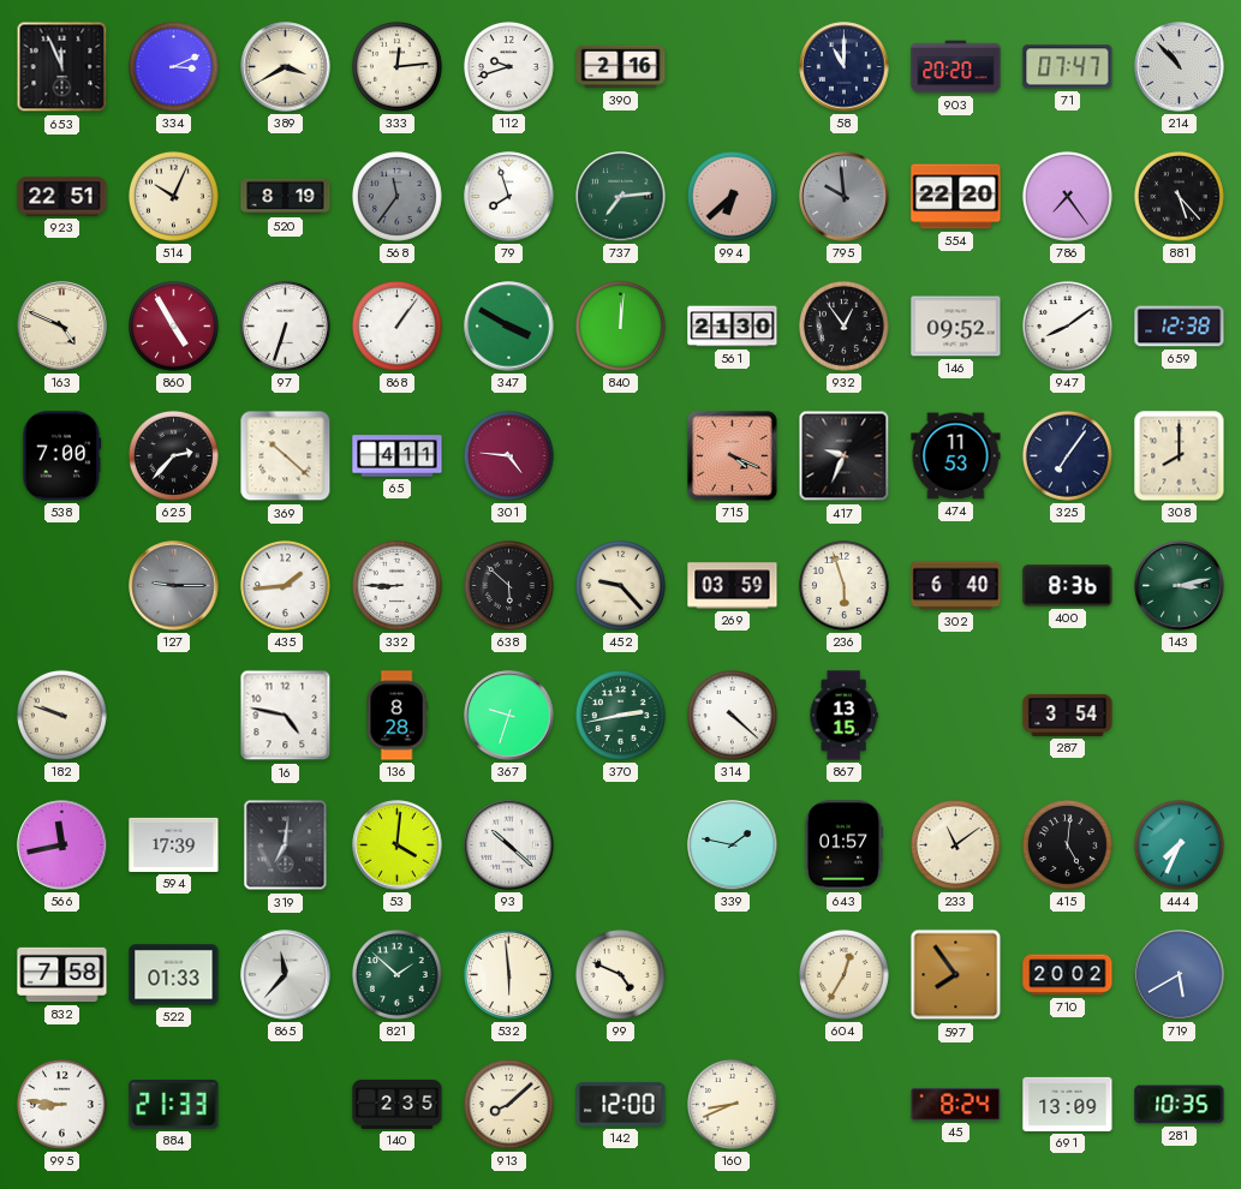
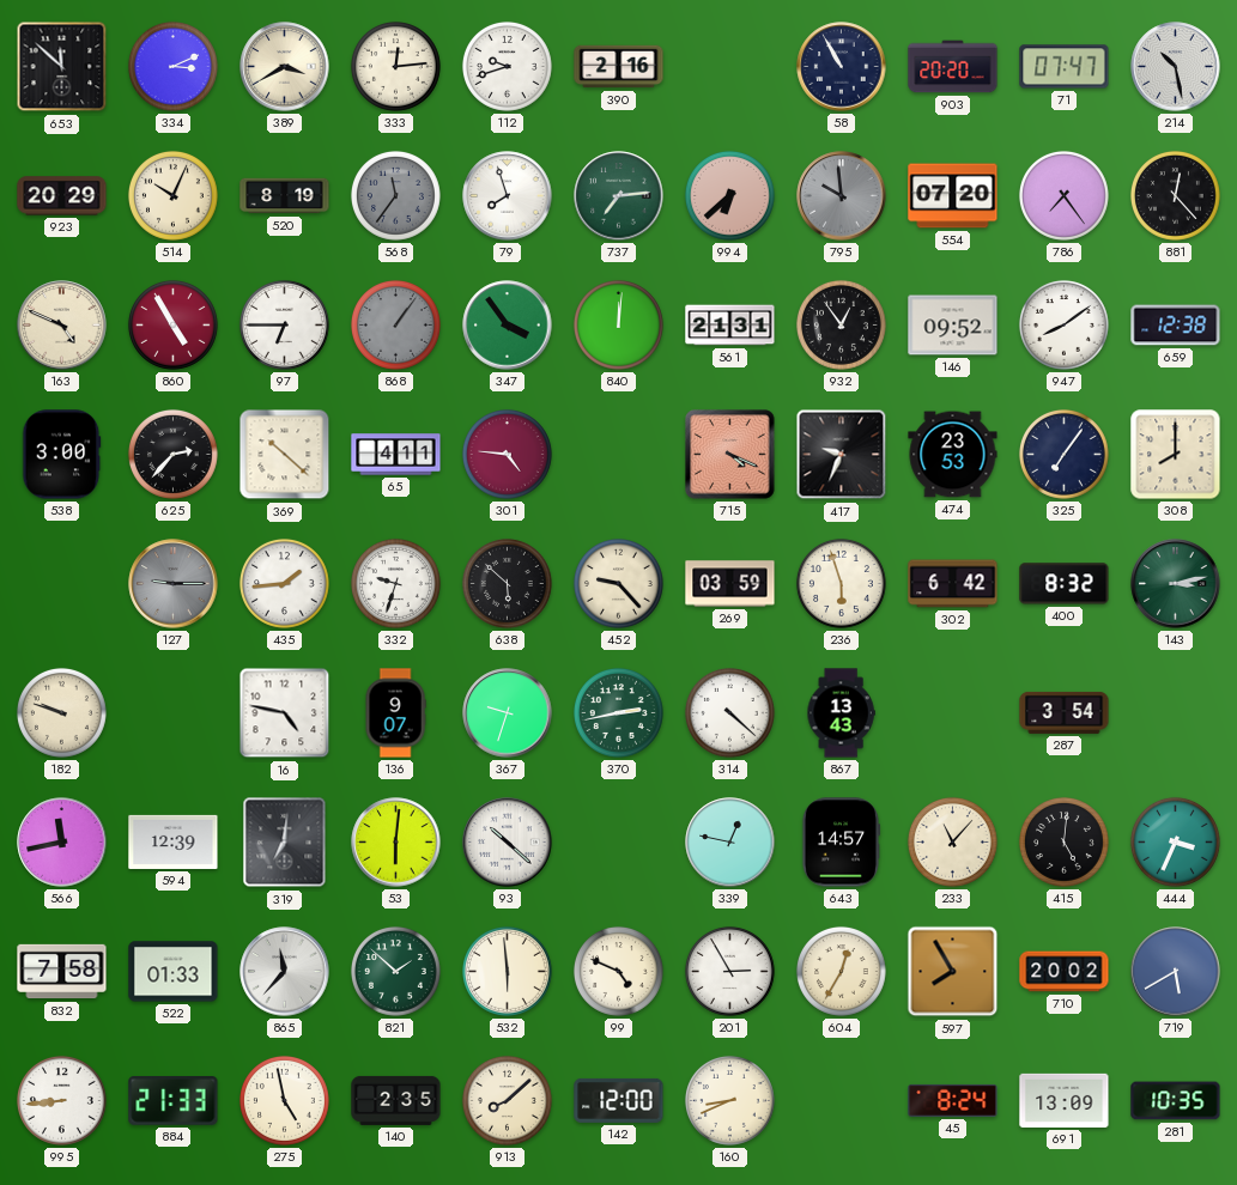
653: 11:56 -> 11:52 (62, 67)
58: 11:00 -> 10:55 (842, 67)
214: 10:53 -> 10:28 (1176, 67)
923: 22:51 -> 20:29 (62, 196)
554: 22:20 -> 07:20 (953, 196)
881: 5:23 -> 12:23 (1176, 196)
97: 6:33 -> 6:45 (285, 326)
868 dial: white -> grey (396, 326)
347: 3:50 -> 3:54 (508, 326)
561: 21:30 -> 21:31 (730, 326)
538: 7:00 -> 3:00 (62, 455)
474: 11:53 -> 23:53 (953, 455)
332: 8:45 -> 9:33 (396, 584)
302: 6:40 -> 6:42 (953, 584)
400: 8:36 -> 8:32 (1065, 584)
136: 8:28 -> 9:07 (395, 713)
867: 13:15 -> 13:43 (841, 713)
594: 17:39 -> 12:39 (174, 841)
53: 4:01 -> 6:01 (396, 843)
339: 1:47 -> 12:47 (730, 843)
643: 01:57 -> 14:57 (839, 843)
233: 11:09 -> 11:07 (953, 843)
444: 7:34 -> 3:34 (1176, 843)
201: none -> 2:55 (730, 972)
597: 7:54 -> 7:55 (953, 972)
995: 8:46 -> 8:44 (62, 1101)
275: none -> 4:58 (285, 1101)
